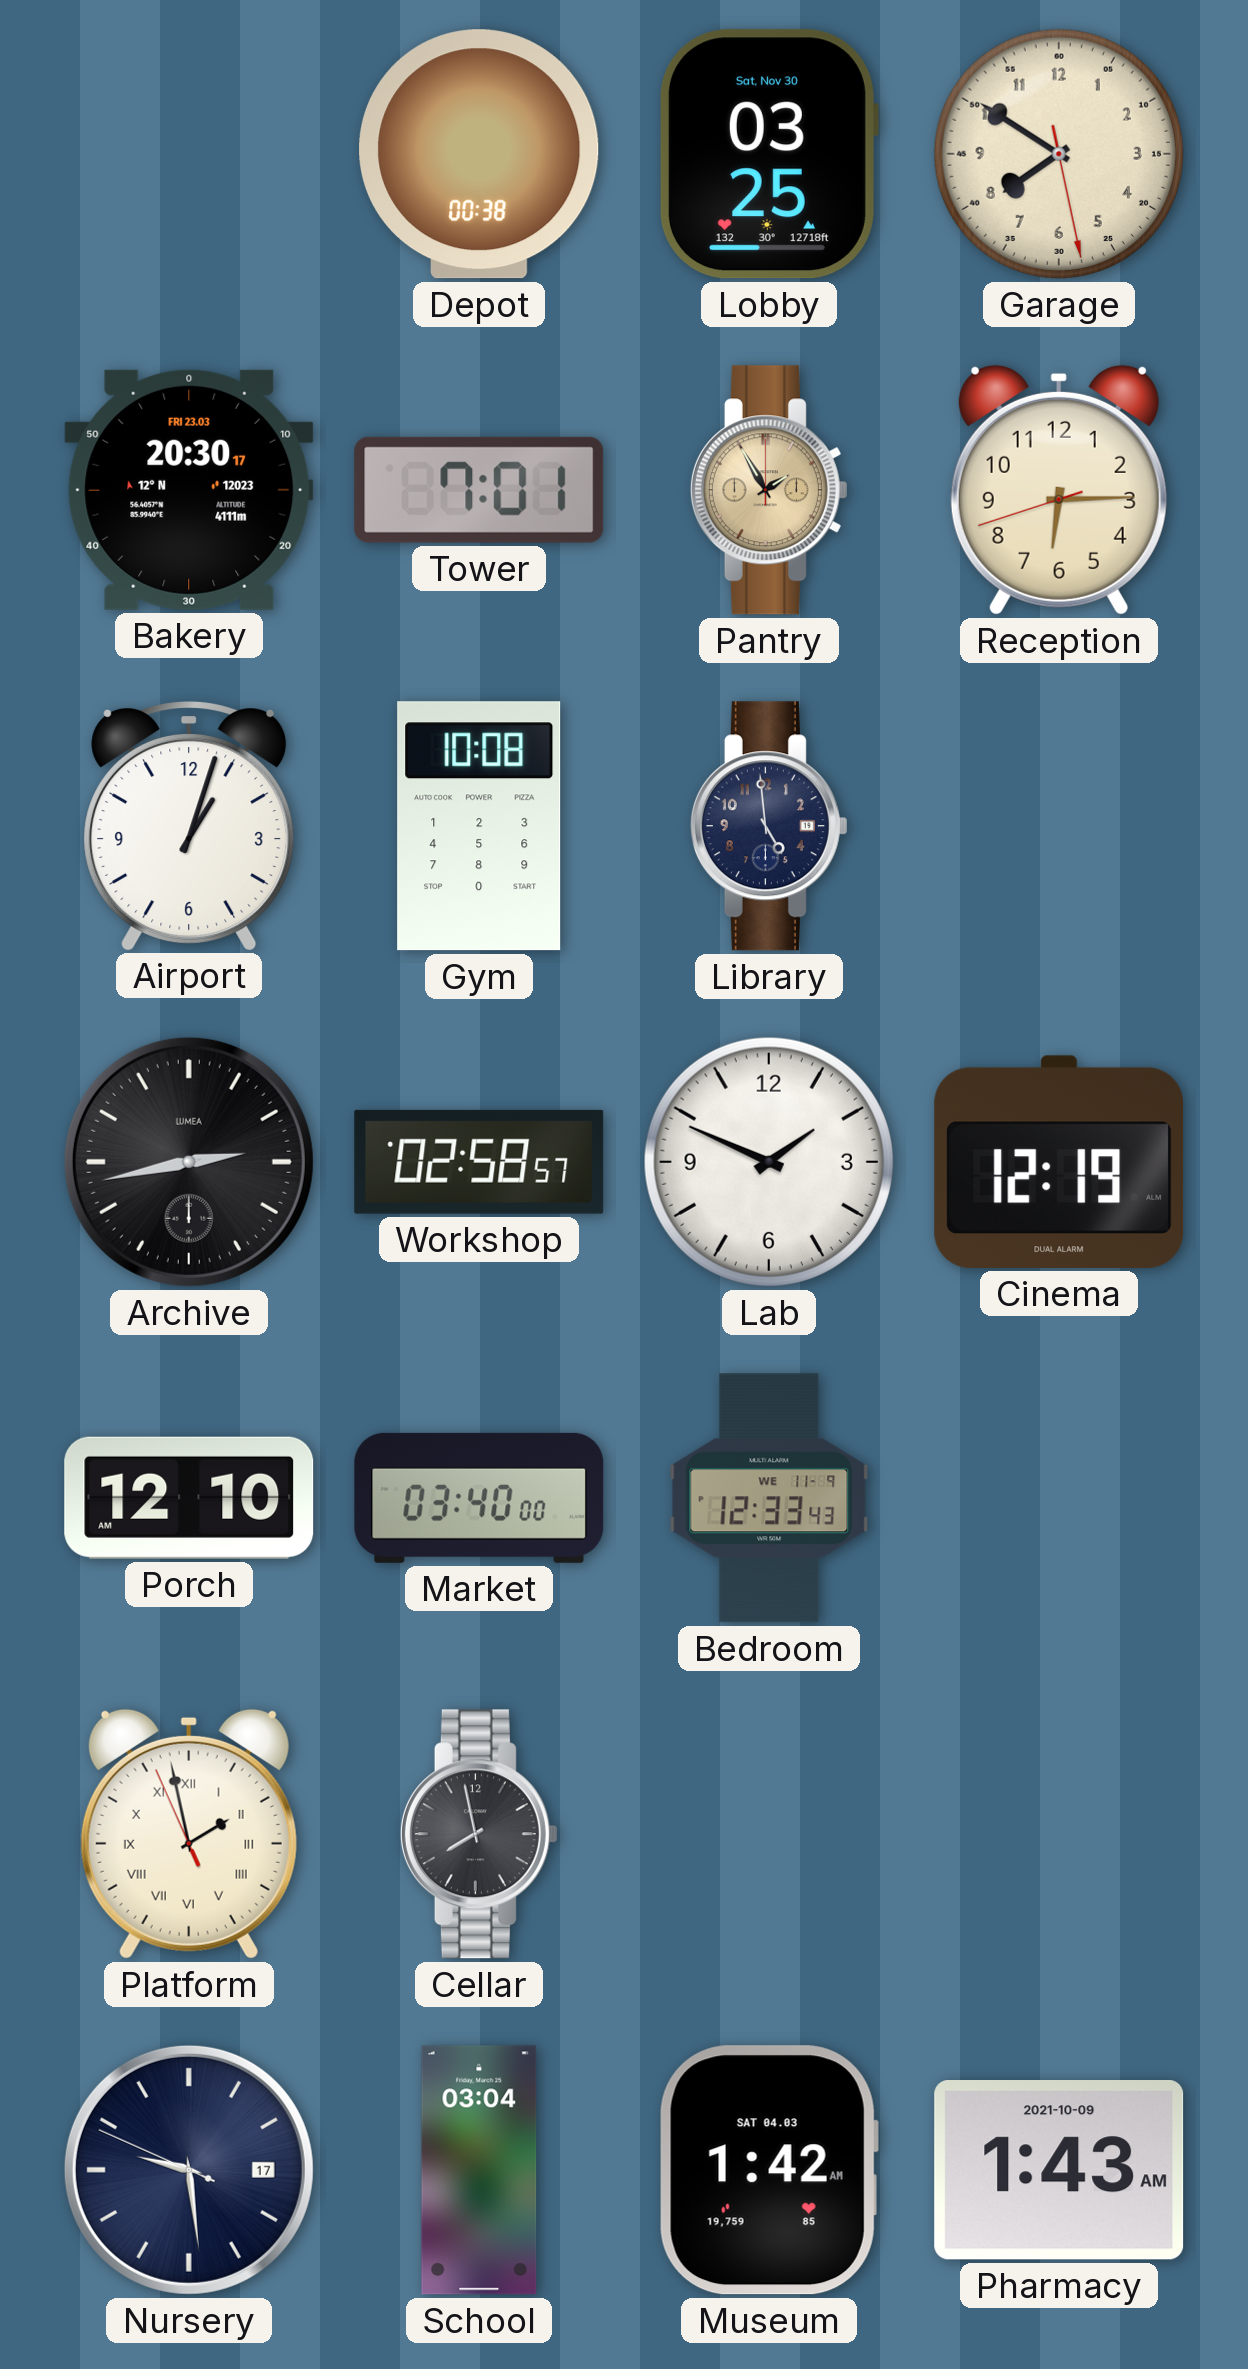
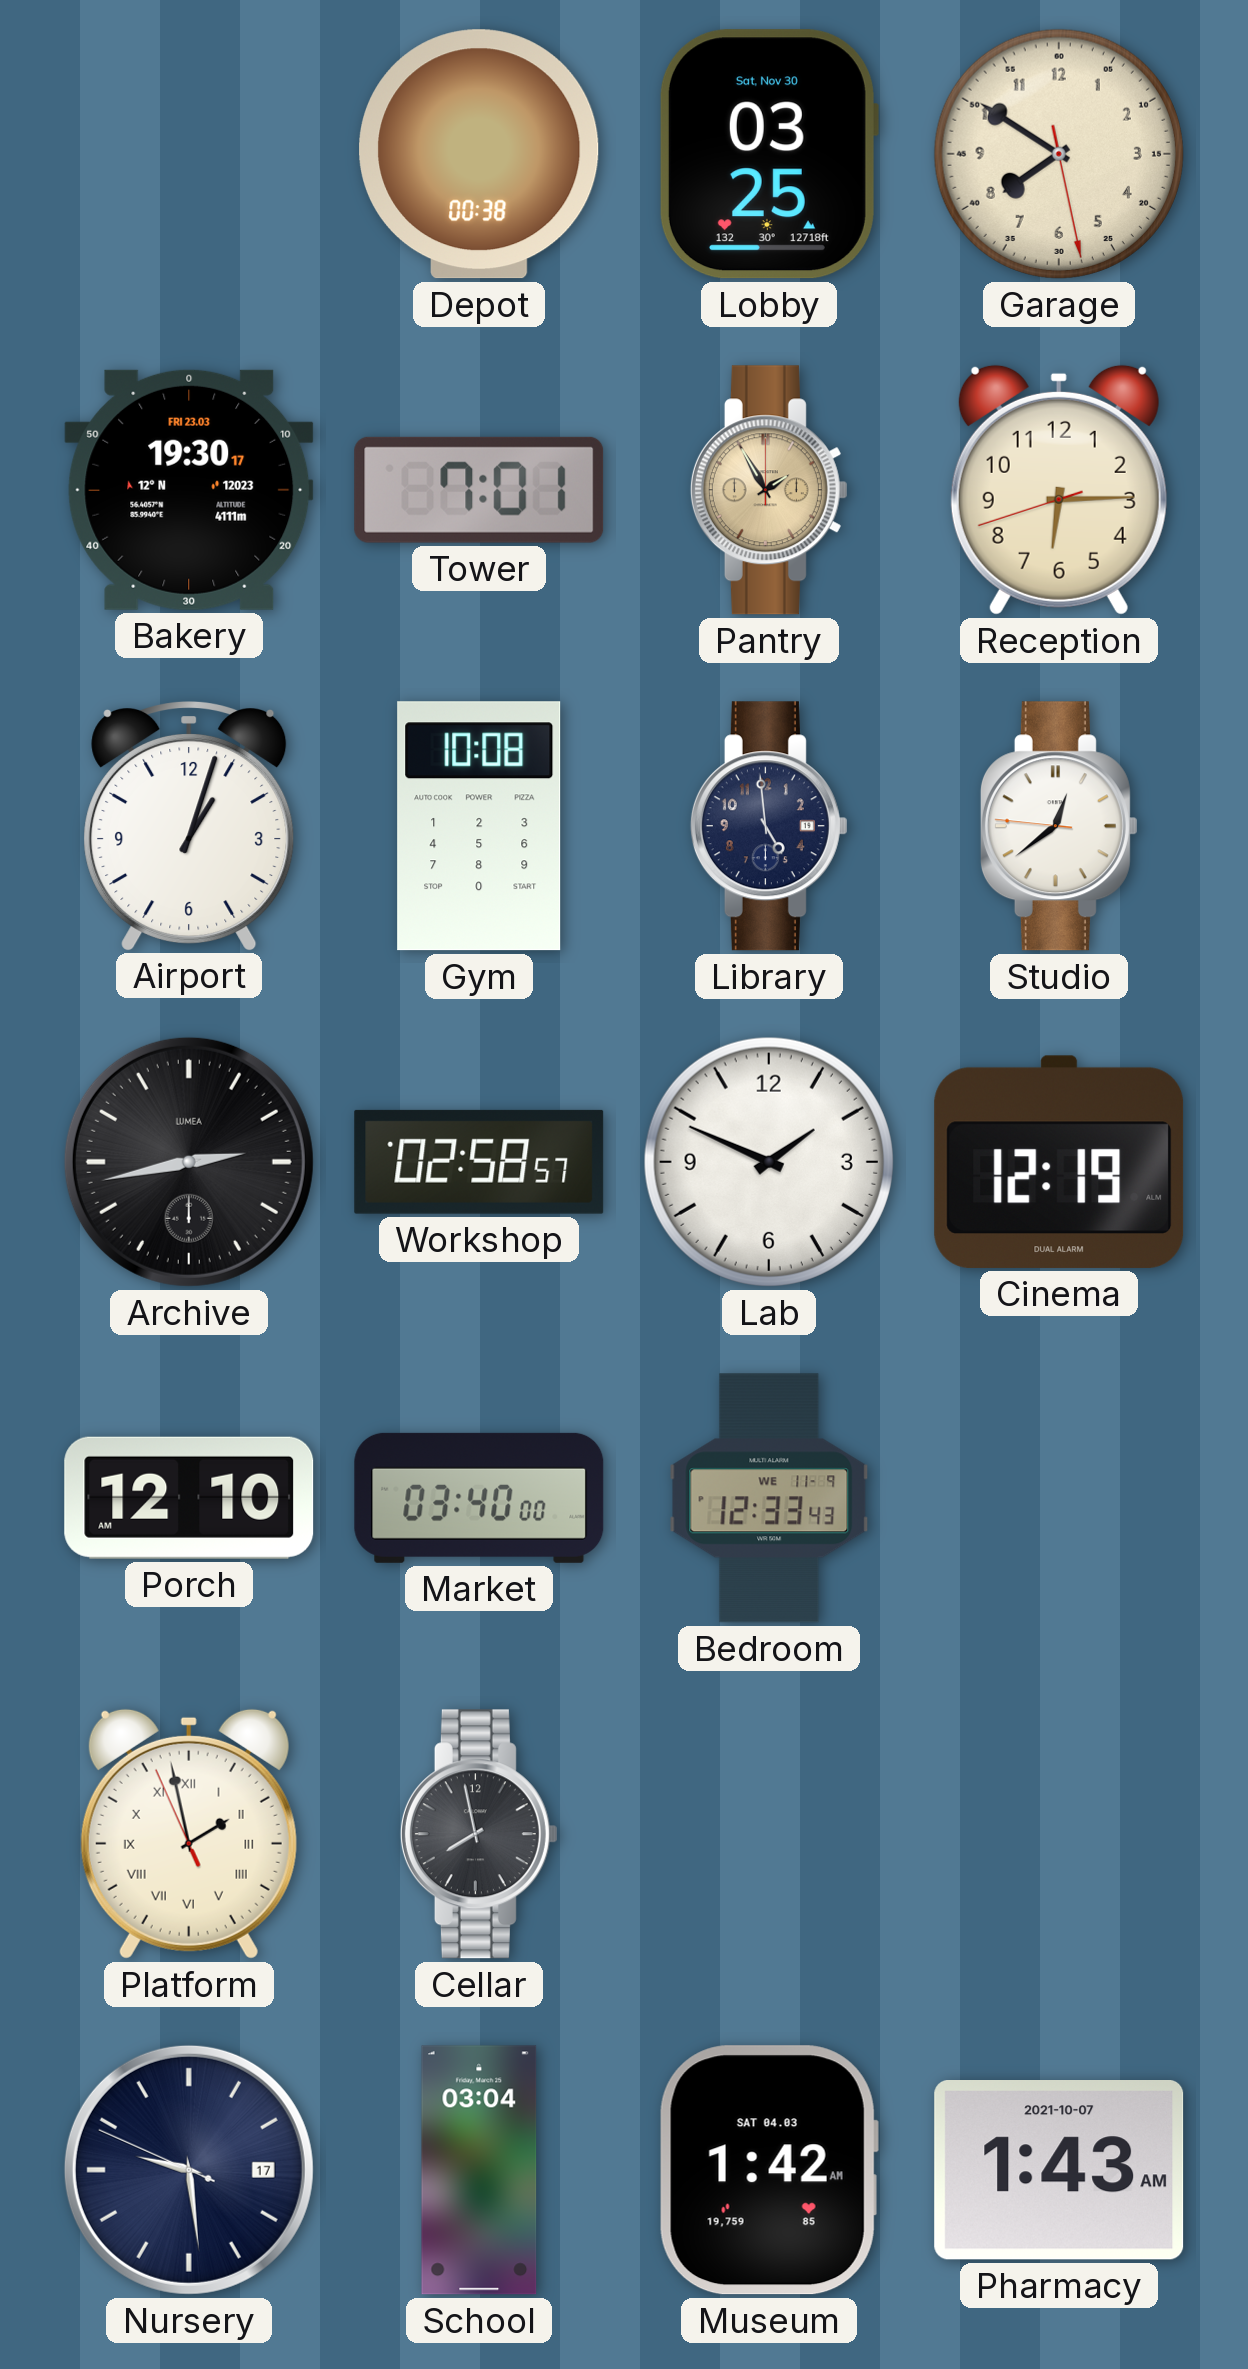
Bakery: 20:30 -> 19:30 (189, 490)
Studio: none -> 12:38 (1059, 826)
Pharmacy date: 2021-10-09 -> 2021-10-07 (1059, 2171)
